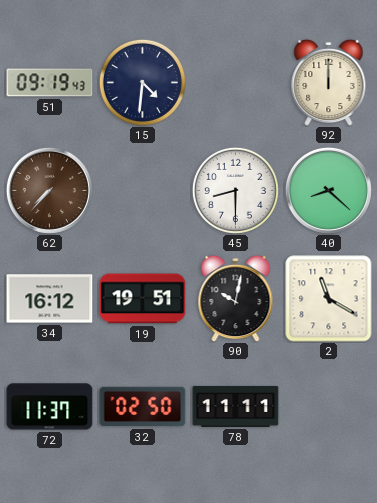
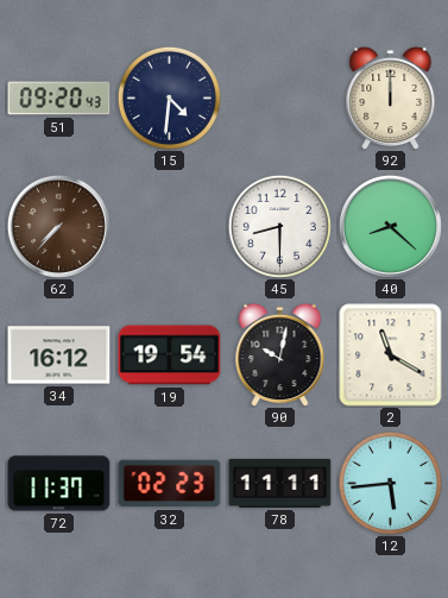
51: 09:19 -> 09:20 (59, 99)
19: 19:51 -> 19:54 (170, 355)
32: 02:50 -> 02:23 (170, 484)
12: none -> 5:44 (390, 483)
